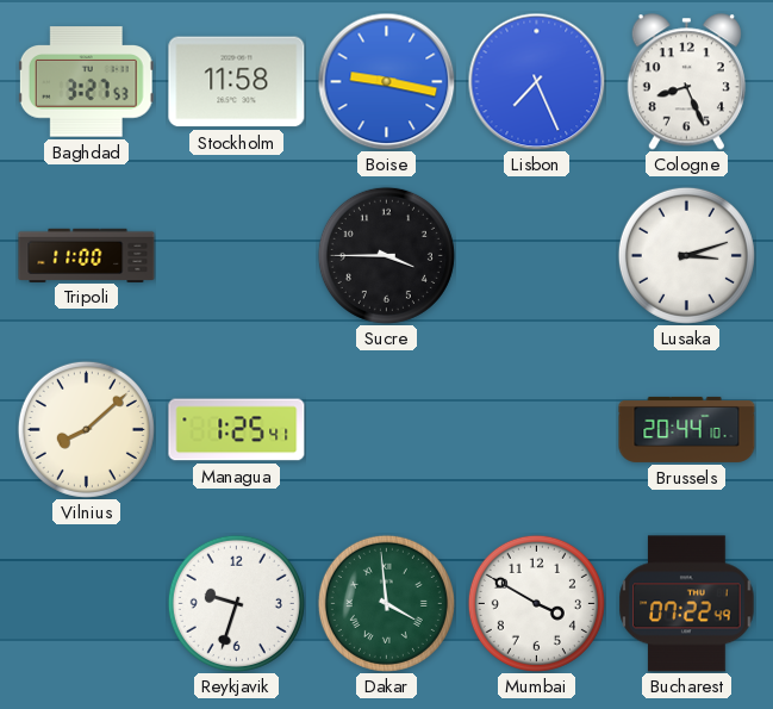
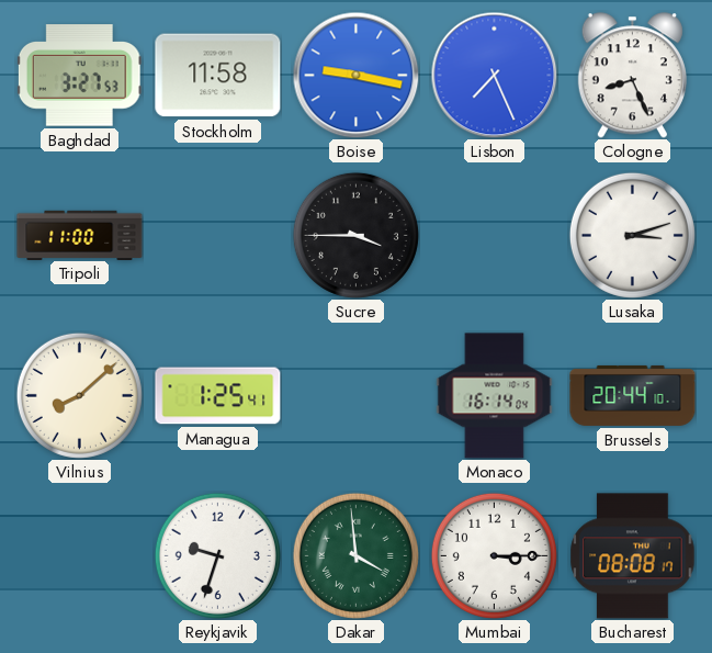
Monaco: none -> 16:14 (495, 396)
Mumbai: 3:50 -> 3:15 (494, 555)
Bucharest: 07:22 -> 08:08 (633, 556)
